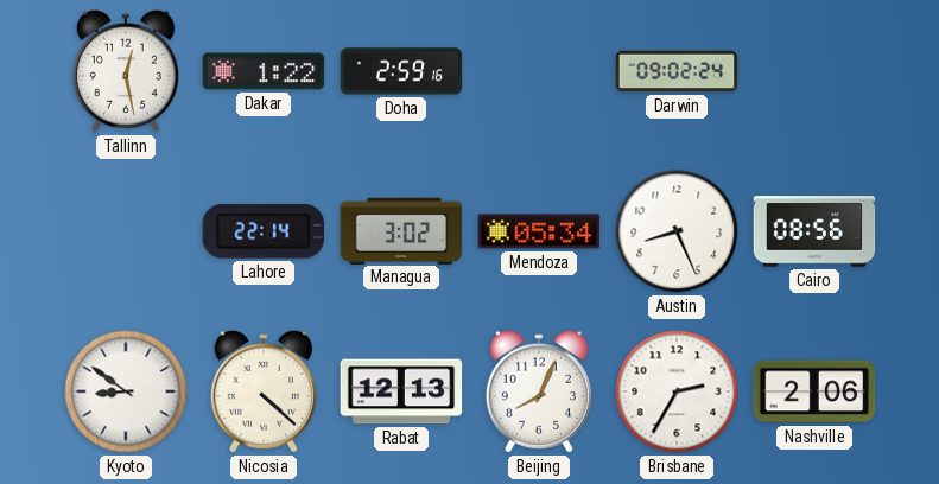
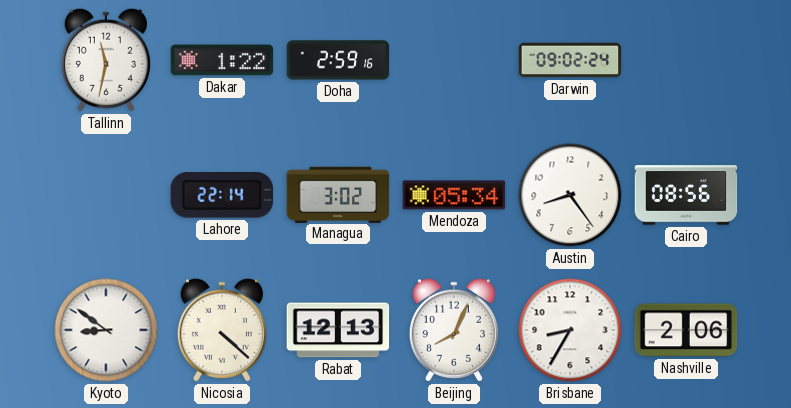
Tallinn: 12:28 -> 11:32 (106, 60)
Austin: 8:26 -> 8:24 (570, 195)
Brisbane: 2:35 -> 8:35 (570, 330)
